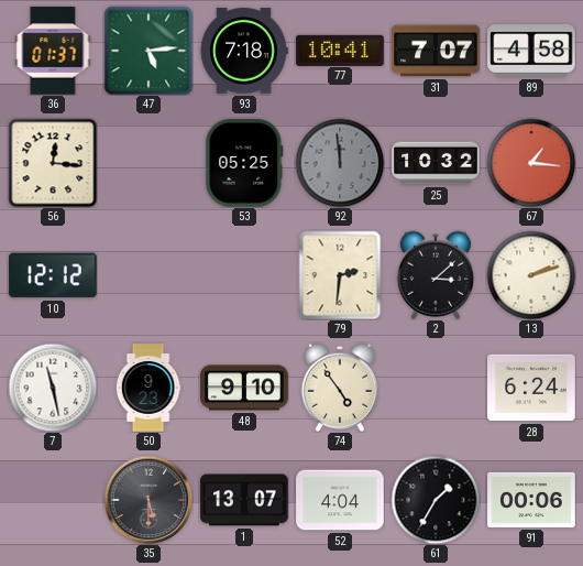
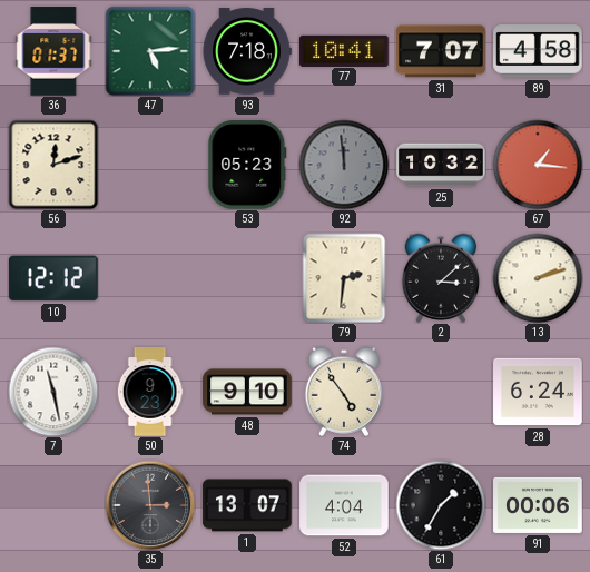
56: 12:16 -> 12:12 (53, 165)
53: 05:25 -> 05:23 (247, 165)
35: 5:30 -> 2:59 (150, 505)
